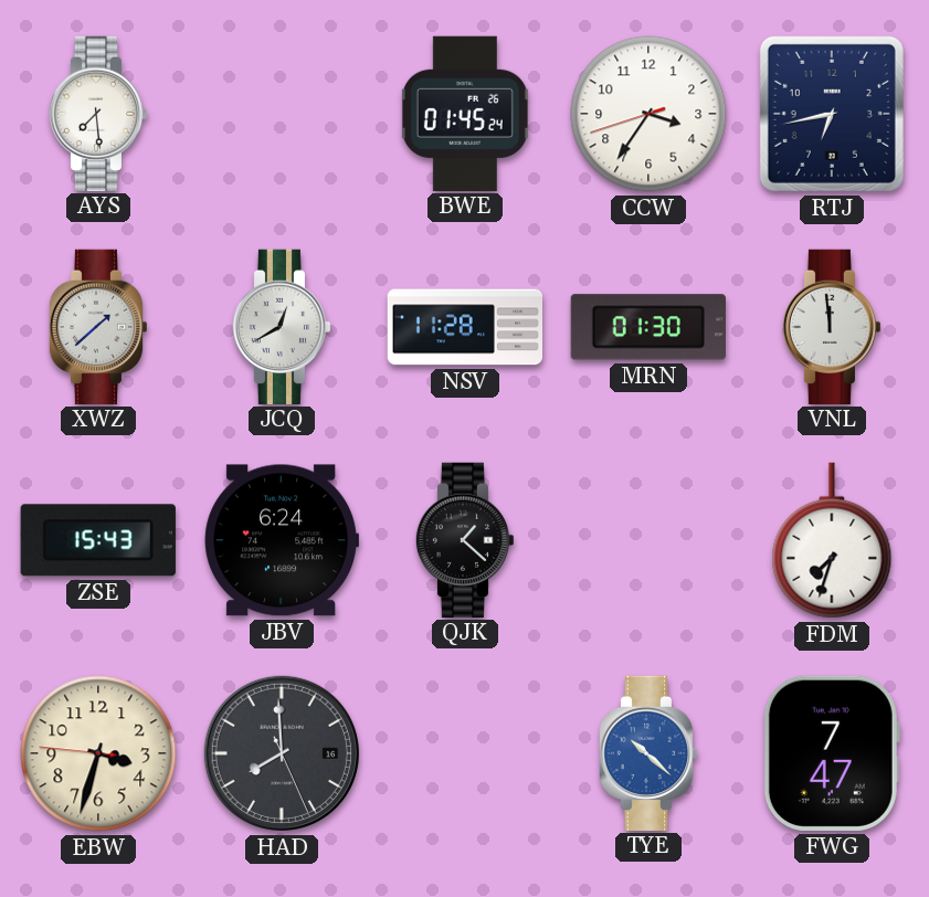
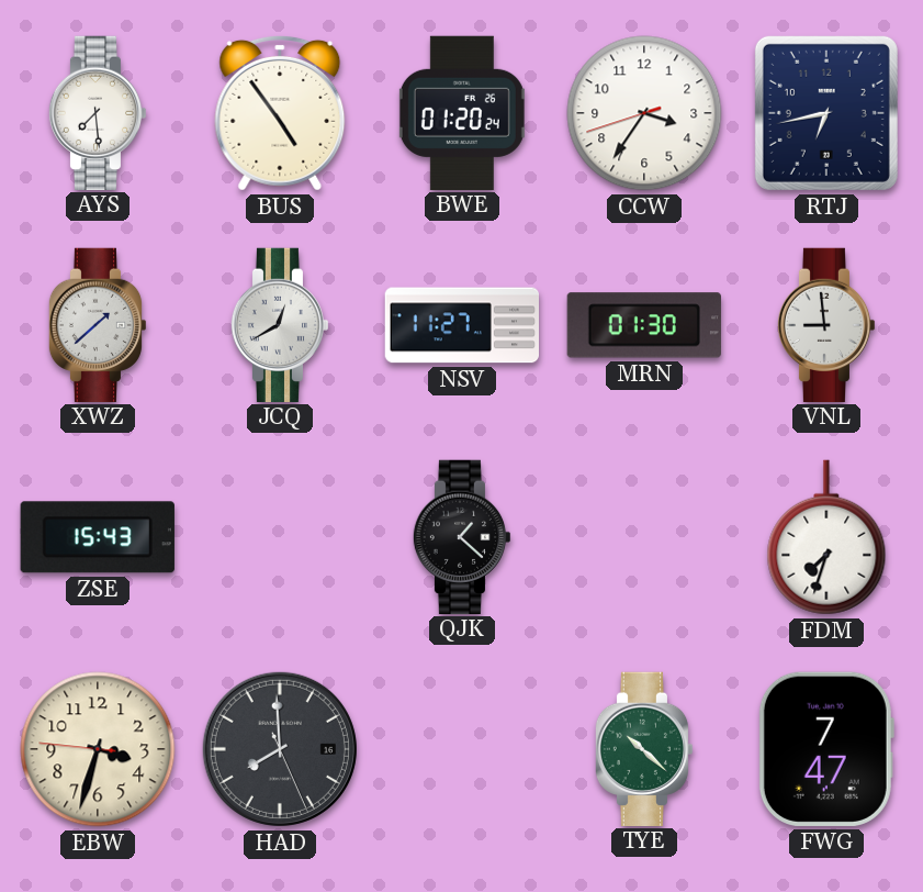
BUS: none -> 4:54 (280, 113)
BWE: 01:45 -> 01:20 (462, 112)
NSV: 11:28 -> 11:27 (461, 325)
VNL: 11:59 -> 8:59 (826, 324)
JBV: 6:24 -> none (282, 540)
TYE dial: blue -> green (644, 748)
